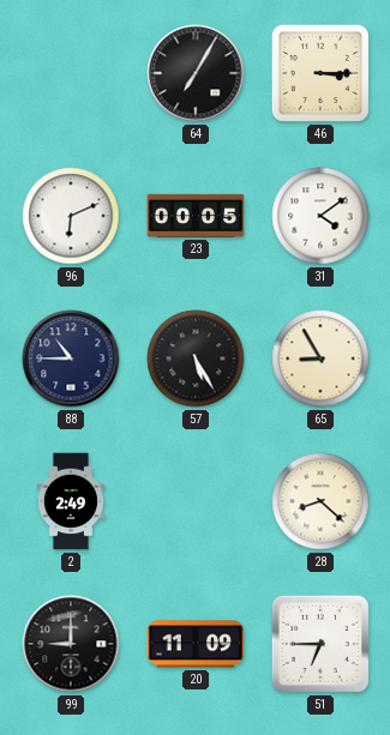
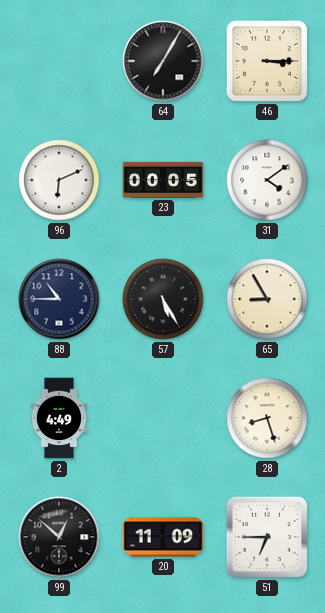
2: 2:49 -> 4:49 (59, 418)
28: 8:22 -> 8:27 (267, 418)
99: 9:00 -> 12:52 (59, 537)
